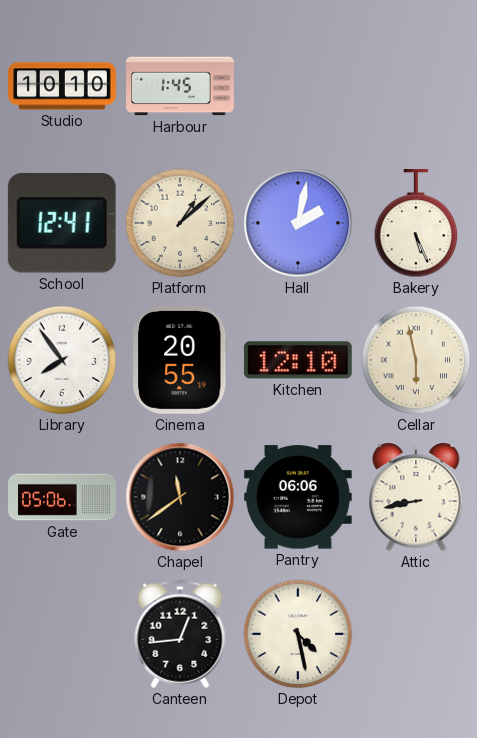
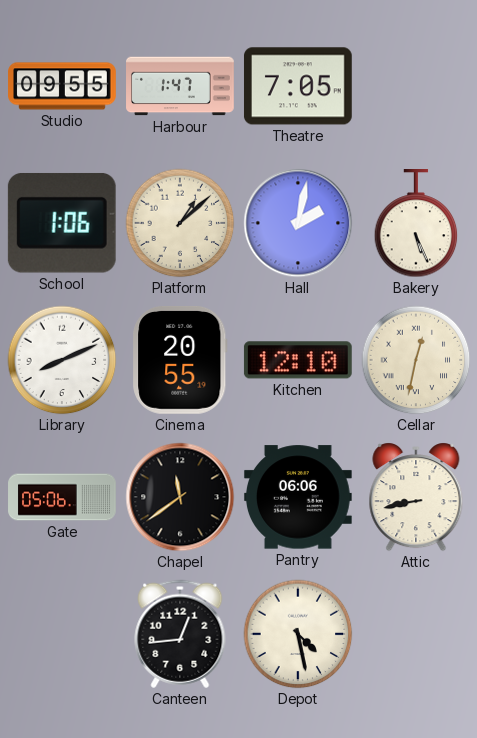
Studio: 10:10 -> 09:55 (62, 86)
Harbour: 1:45 -> 1:47 (180, 86)
Theatre: none -> 7:05 (298, 86)
School: 12:41 -> 1:06 (62, 223)
Library: 7:54 -> 8:11 (62, 360)
Cellar: 5:58 -> 12:32 (416, 360)
